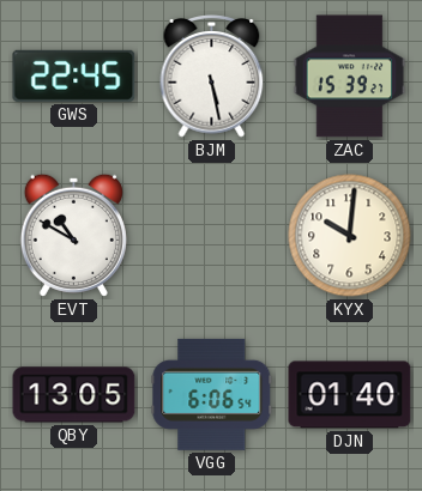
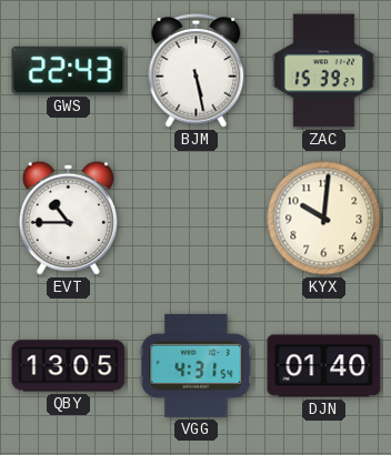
GWS: 22:45 -> 22:43 (69, 70)
EVT: 10:50 -> 10:45 (68, 218)
VGG: 6:06 -> 4:31 (197, 365)
